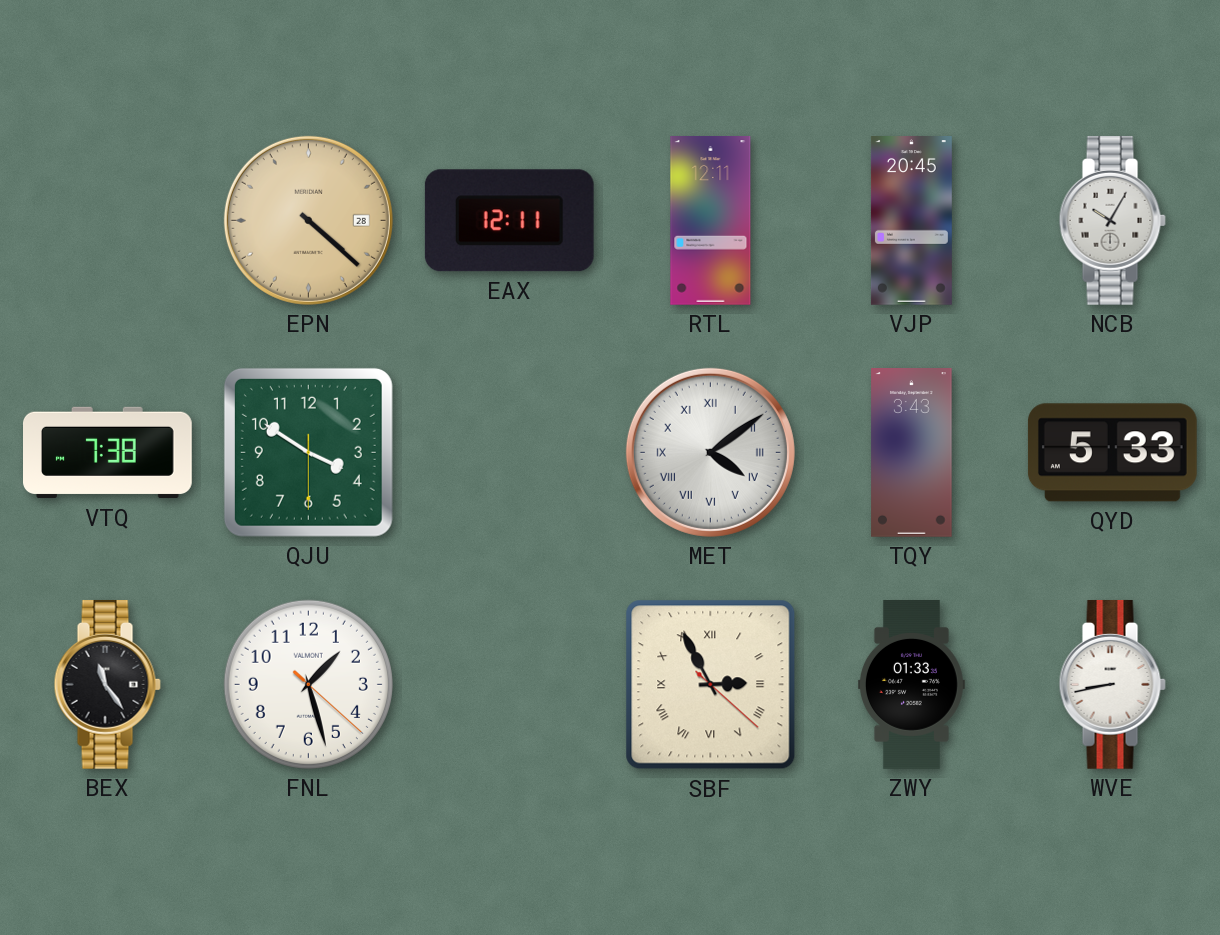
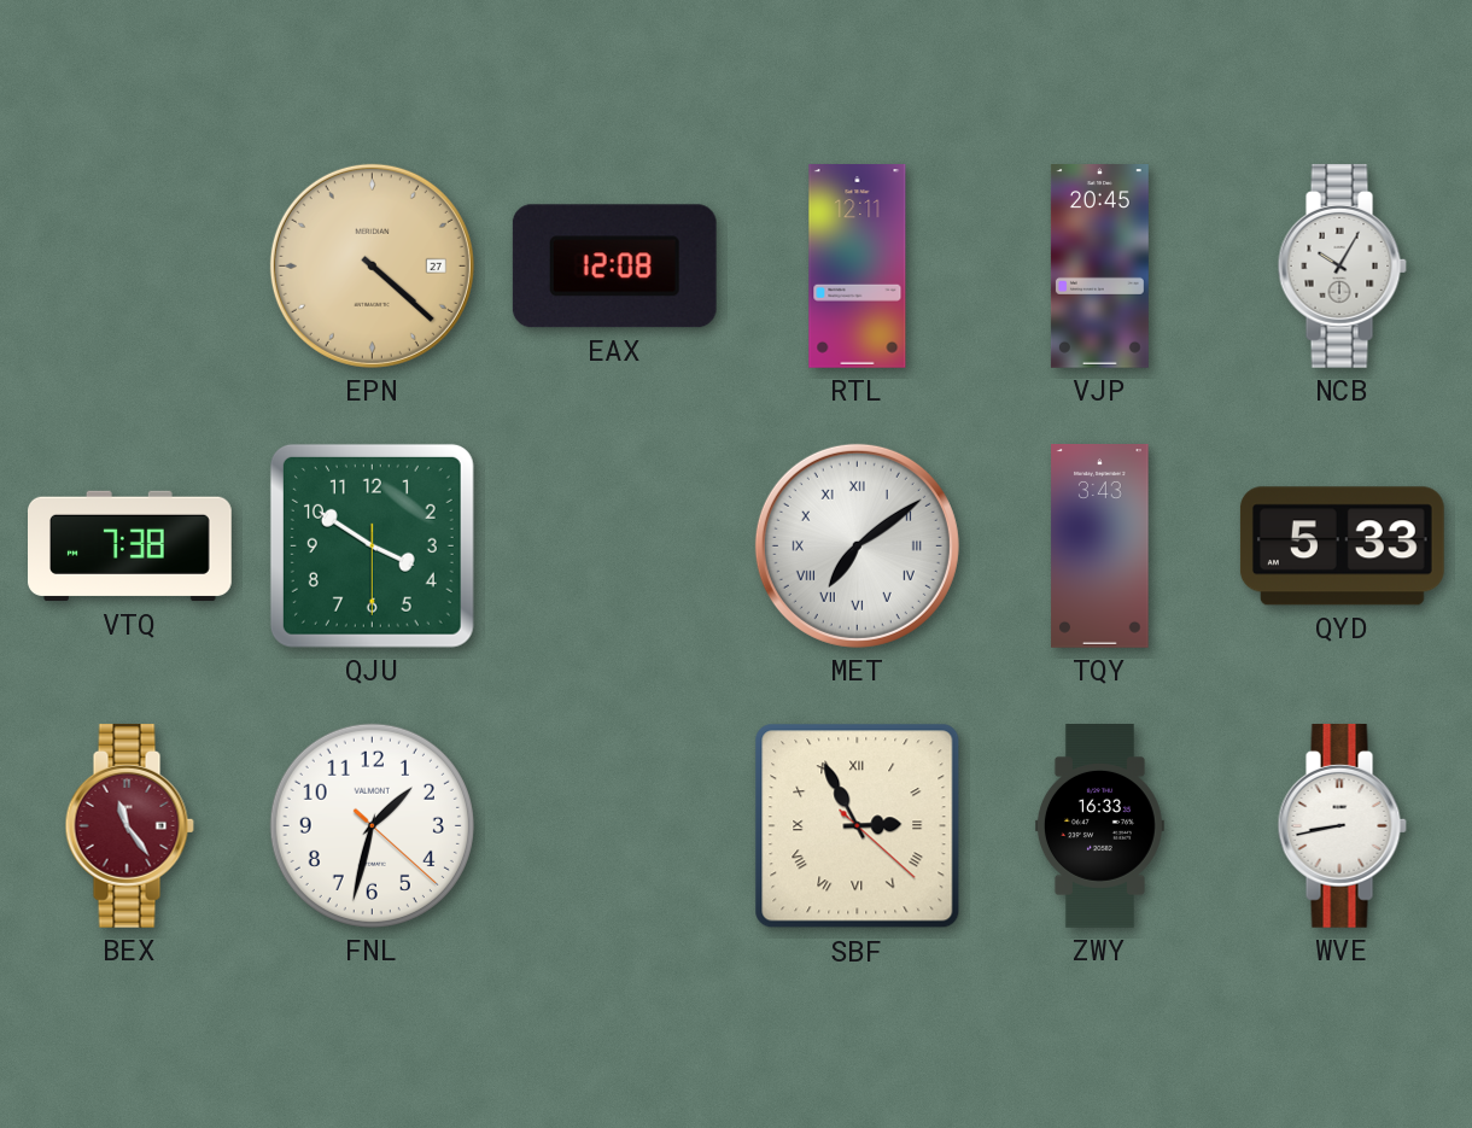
EPN date: 28 -> 27 (372, 265)
EAX: 12:11 -> 12:08 (614, 267)
MET: 4:09 -> 7:09 (857, 545)
BEX dial: black -> burgundy (129, 825)
FNL: 1:27 -> 1:32 (372, 825)
ZWY: 01:33 -> 16:33 (1099, 826)
